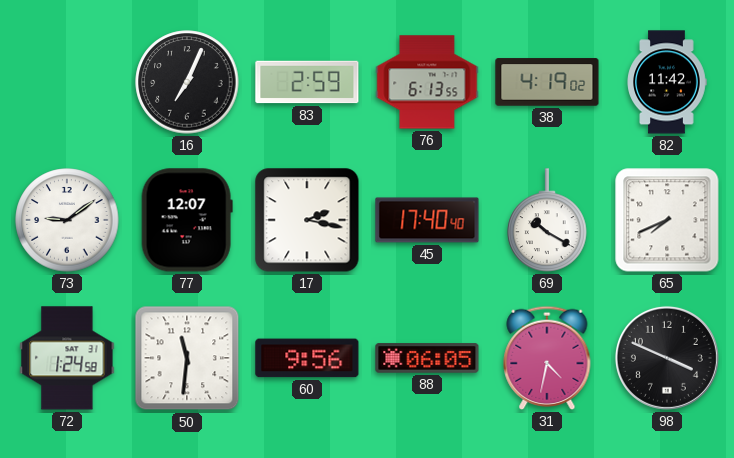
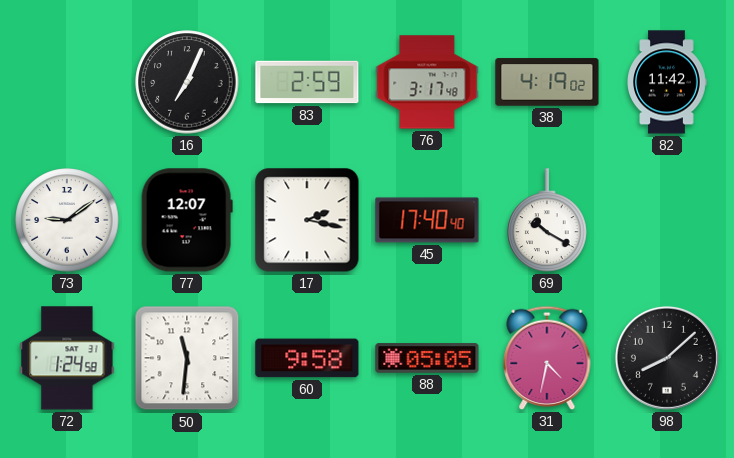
76: 6:13 -> 3:17 (427, 82)
65: 7:41 -> none (667, 220)
60: 9:56 -> 9:58 (307, 358)
88: 06:05 -> 05:05 (427, 358)
98: 3:49 -> 8:08 (667, 358)
